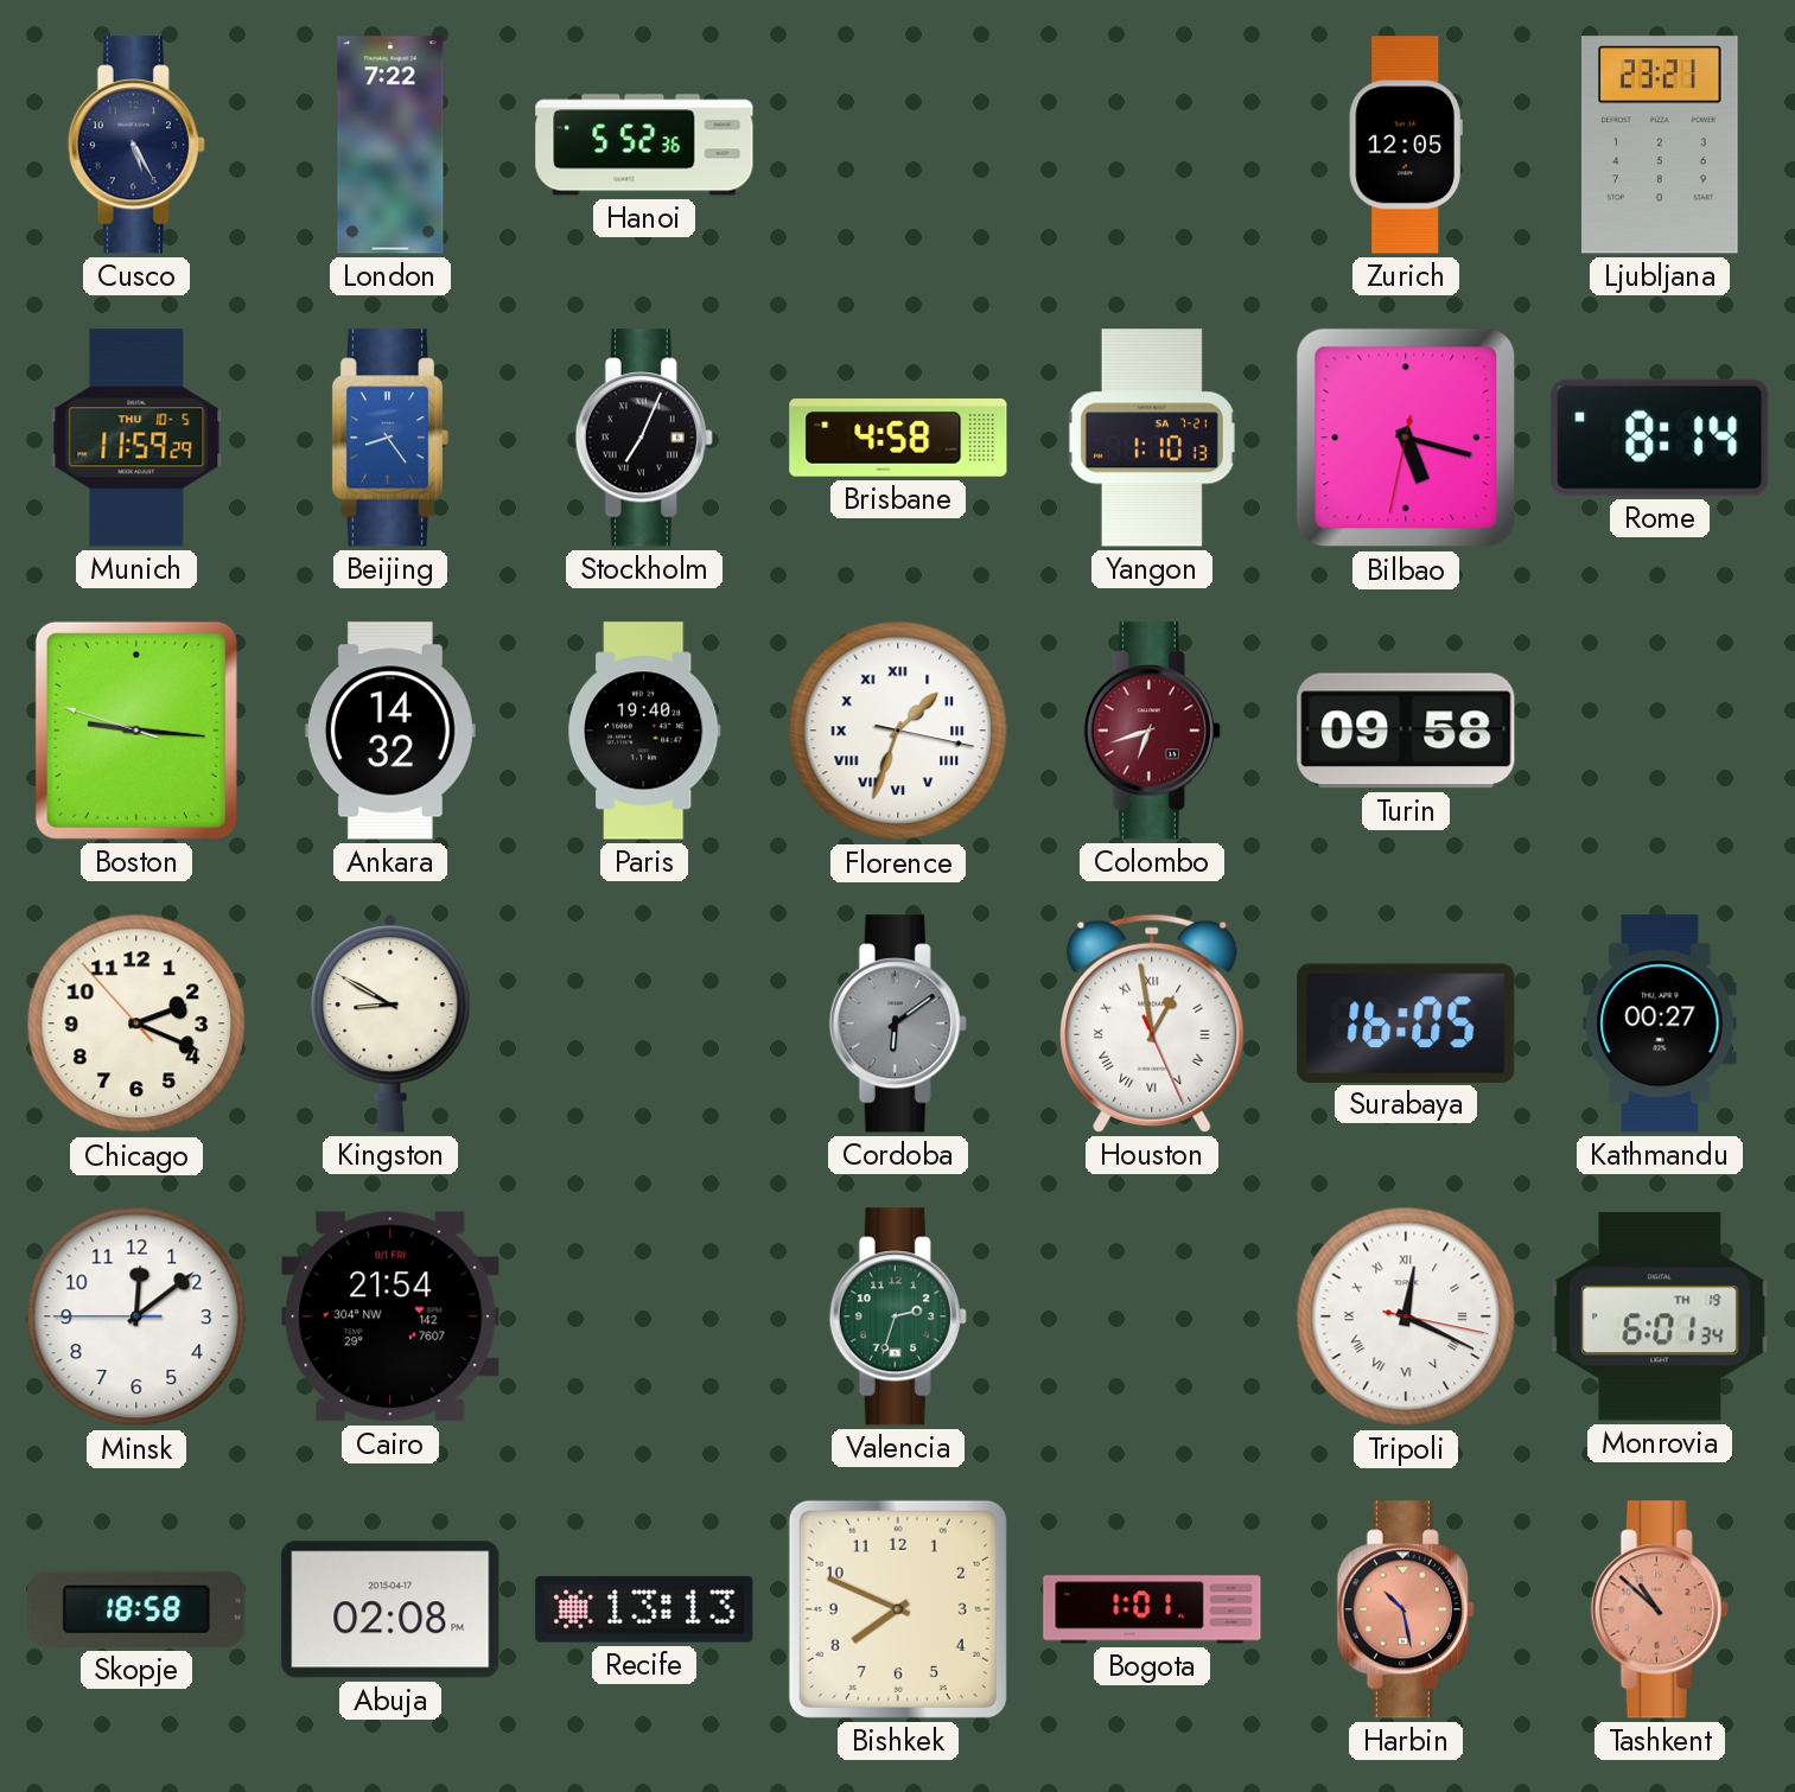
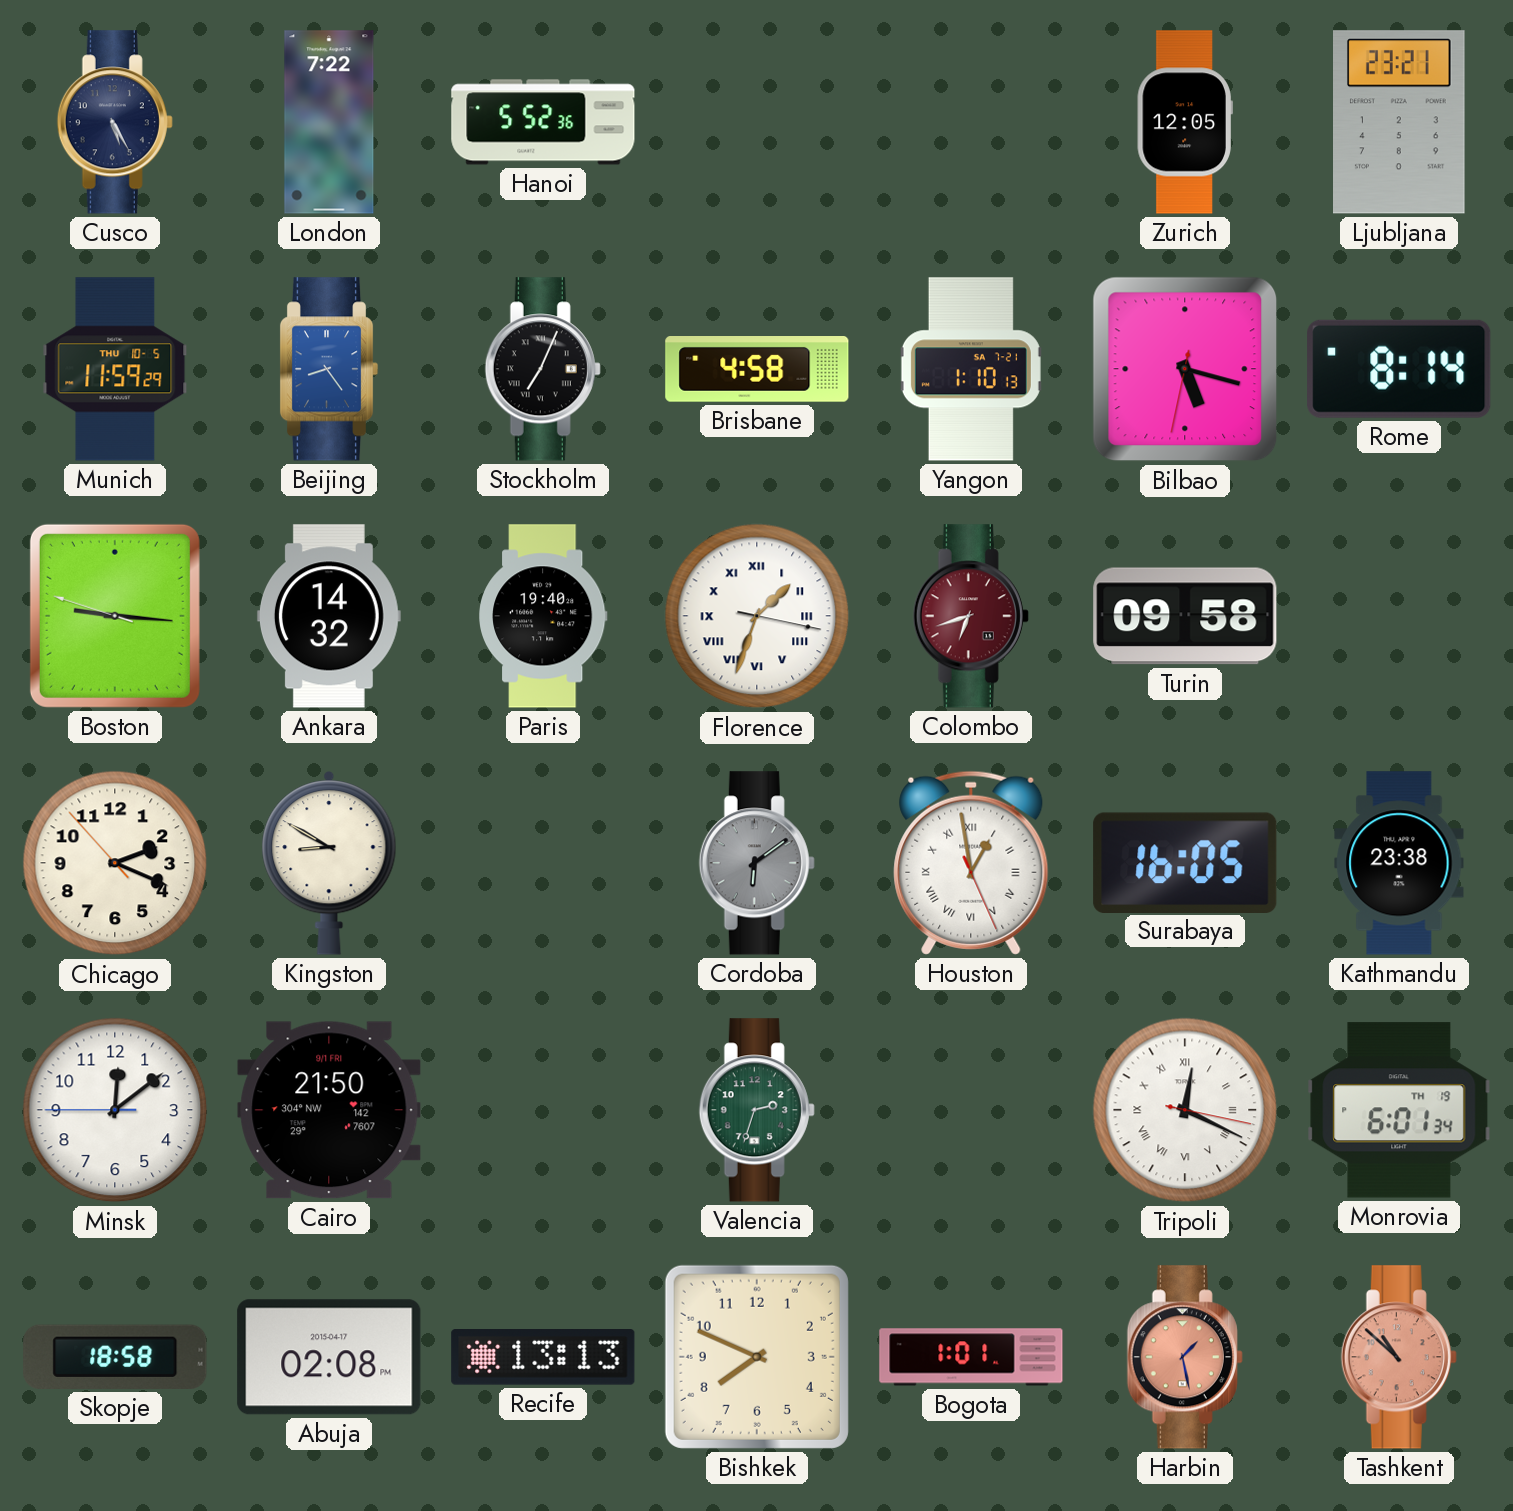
Kathmandu: 00:27 -> 23:38 (1399, 863)
Cairo: 21:54 -> 21:50 (329, 1110)
Harbin: 10:28 -> 1:28 (1185, 1357)
